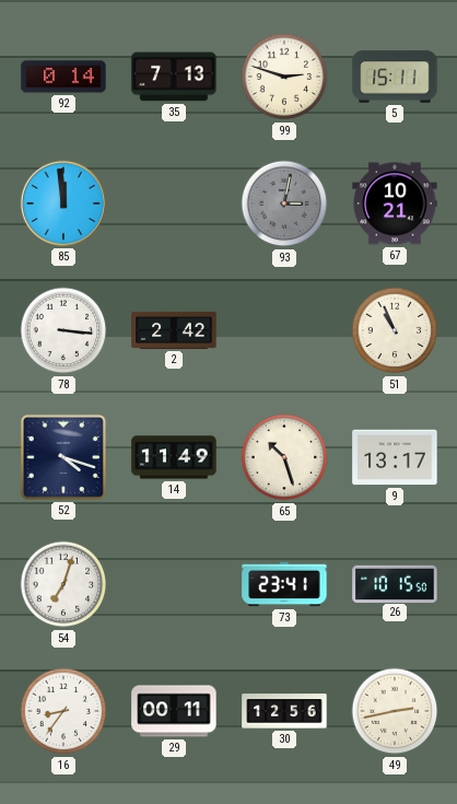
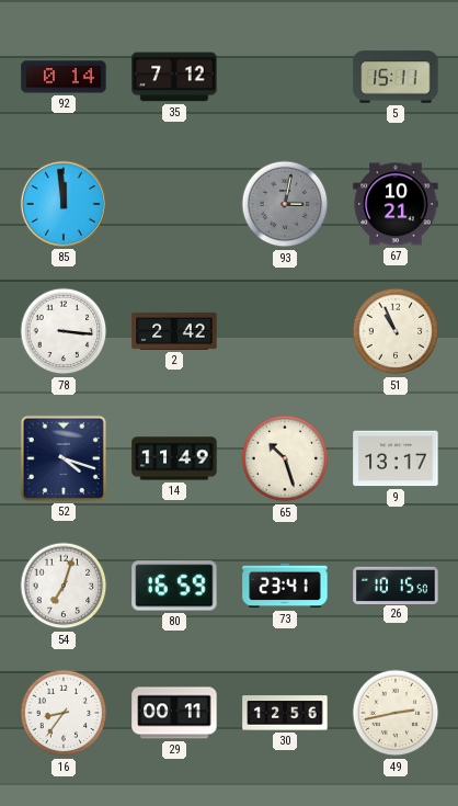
35: 7:13 -> 7:12 (174, 77)
99: 2:48 -> none (284, 77)
80: none -> 16:59 (174, 586)
